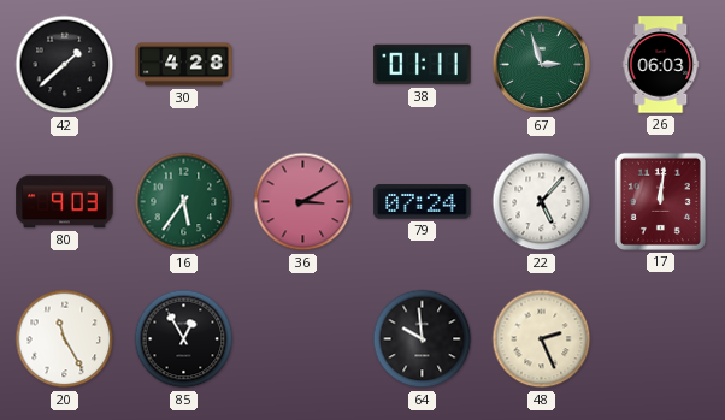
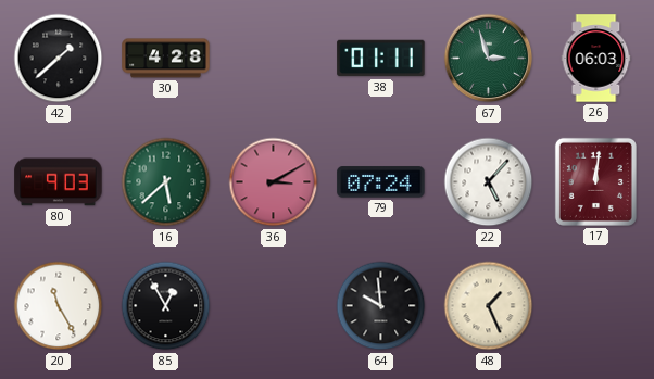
16: 5:36 -> 5:38 (166, 182)
48: 2:26 -> 1:26 (489, 306)
